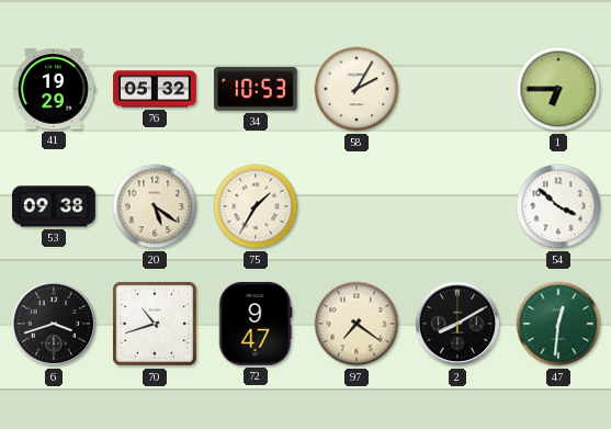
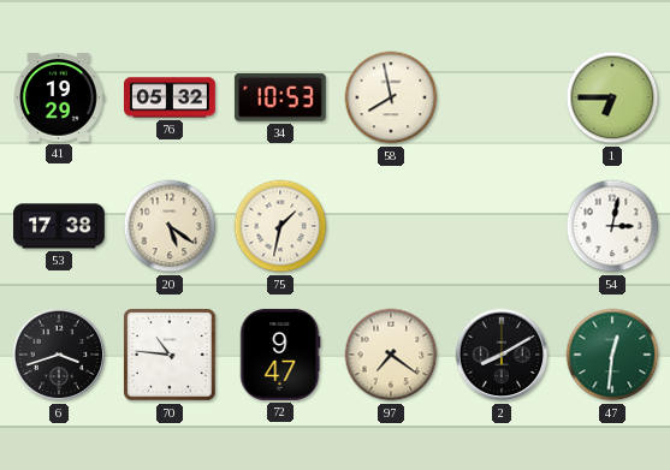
58: 2:05 -> 7:58 (391, 97)
53: 09:38 -> 17:38 (60, 226)
75: 1:35 -> 1:32 (280, 226)
54: 3:52 -> 3:02 (612, 226)
70: 10:42 -> 10:46 (170, 355)
